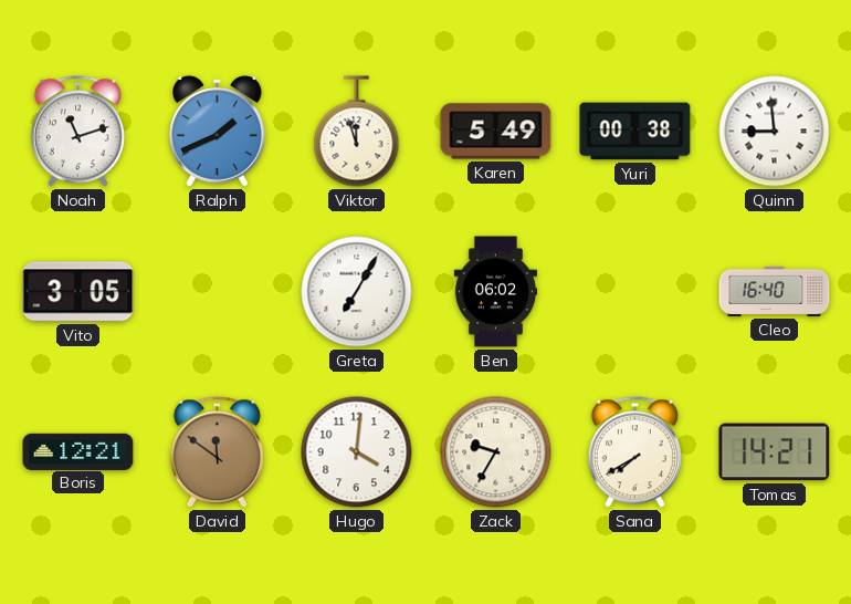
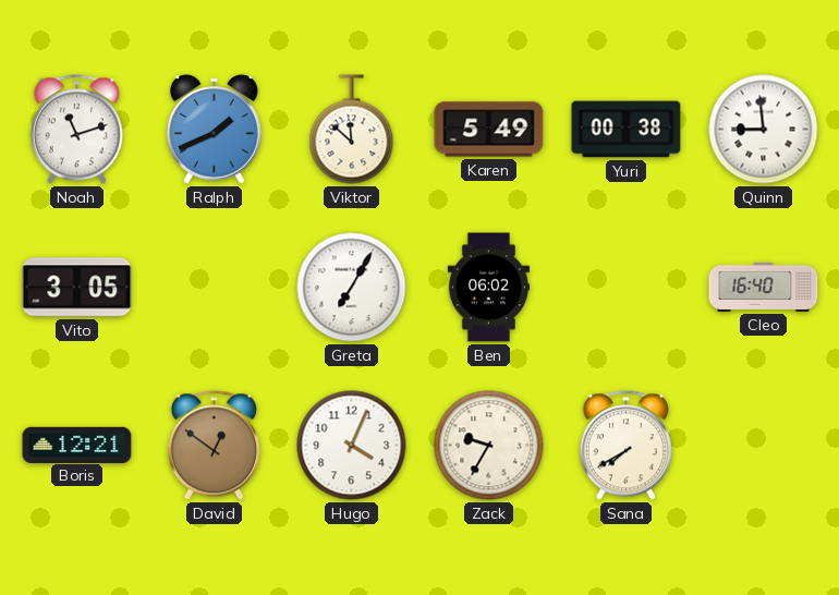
Viktor: 11:57 -> 11:52 (352, 130)
David: 11:51 -> 12:51 (214, 446)
Hugo: 4:01 -> 4:04 (352, 446)
Tomas: 14:21 -> none (775, 452)
